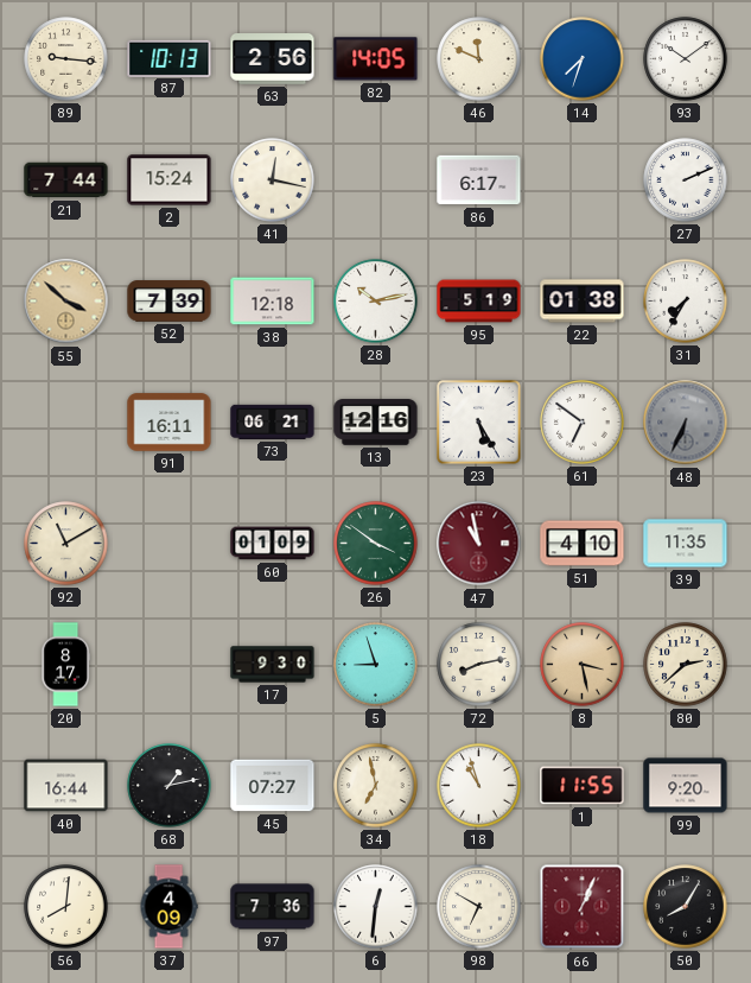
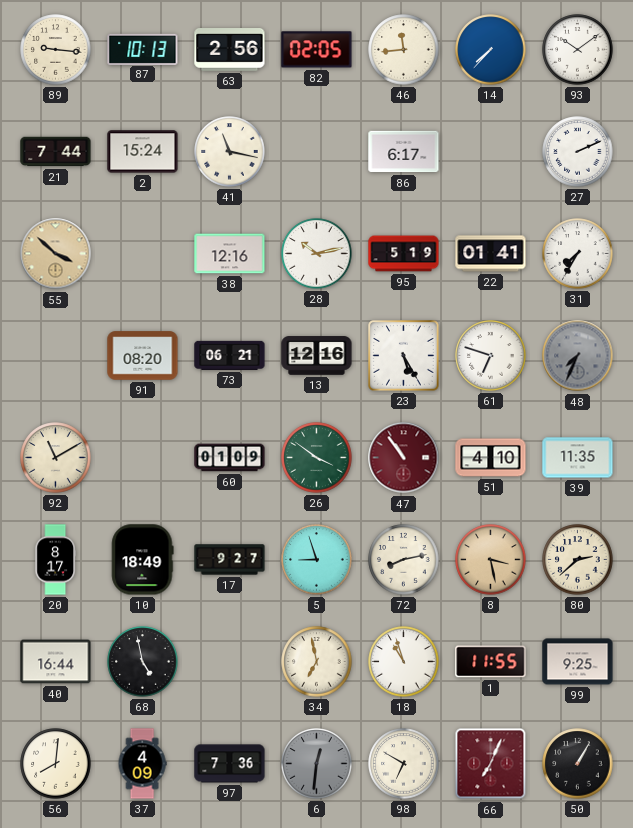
82: 14:05 -> 02:05 (317, 50)
46: 11:49 -> 11:44 (404, 50)
14: 7:33 -> 7:37 (491, 50)
41: 12:17 -> 11:17 (230, 152)
52: 7:39 -> none (170, 302)
38: 12:18 -> 12:16 (230, 254)
22: 01:38 -> 01:41 (491, 254)
91: 16:11 -> 08:20 (143, 356)
61: 6:51 -> 6:48 (491, 356)
48: 6:34 -> 7:34 (578, 356)
47: 10:58 -> 10:54 (404, 458)
10: none -> 18:49 (143, 560)
17: 9:30 -> 9:27 (230, 560)
68: 1:13 -> 4:58 (143, 662)
45: 07:27 -> none (273, 786)
99: 9:20 -> 9:25 (578, 662)
6 dial: white -> grey (317, 764)
66: 1:04 -> 7:04 (491, 764)
50: 8:05 -> 1:05 (578, 764)
